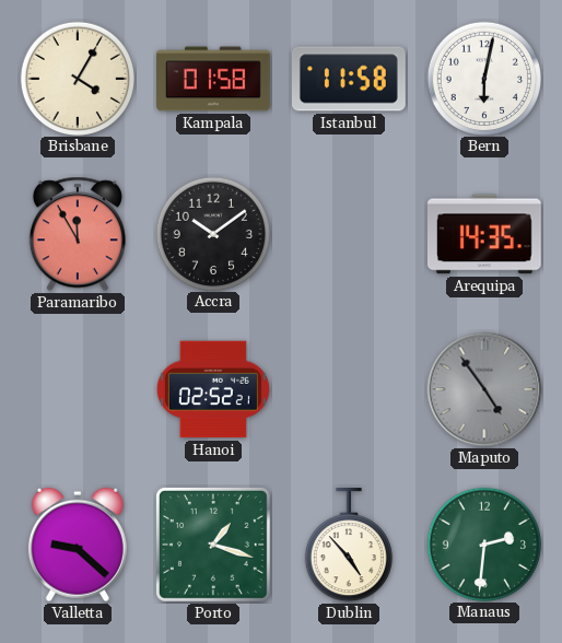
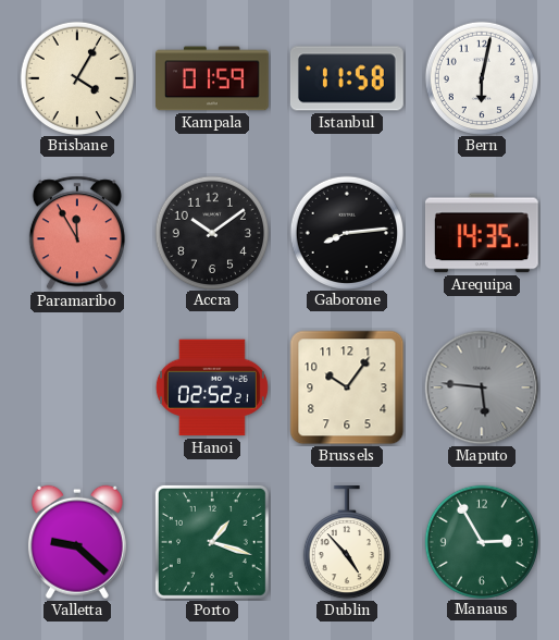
Kampala: 01:58 -> 01:59 (213, 78)
Gaborone: none -> 8:14 (347, 232)
Brussels: none -> 10:06 (347, 387)
Maputo: 4:54 -> 5:46 (482, 387)
Manaus: 2:31 -> 2:55 (482, 541)
